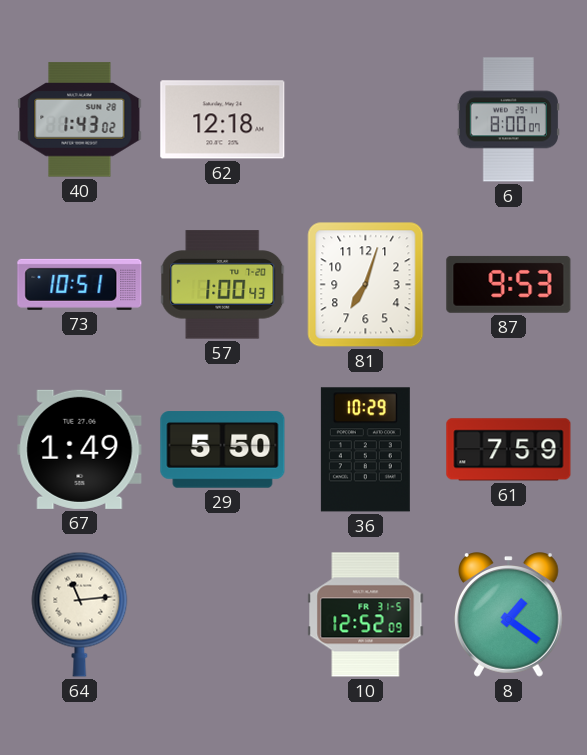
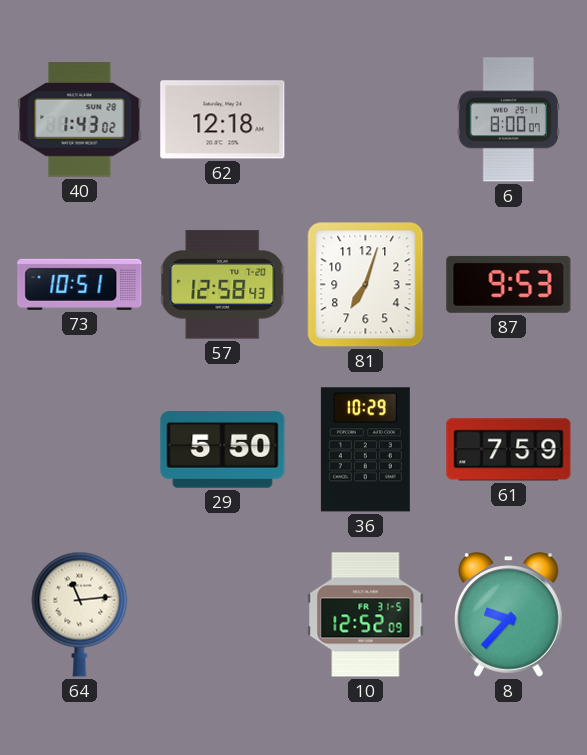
57: 1:00 -> 12:58 (223, 285)
67: 1:49 -> none (80, 449)
8: 1:21 -> 9:37 (509, 615)
